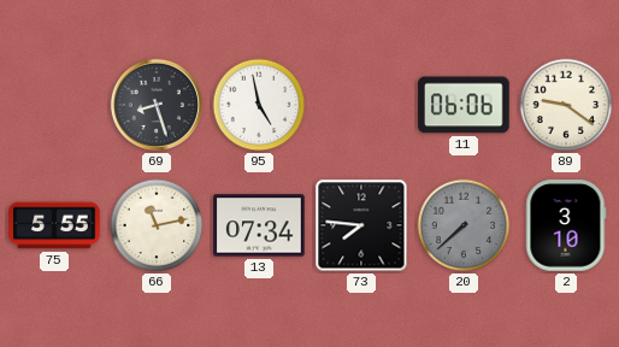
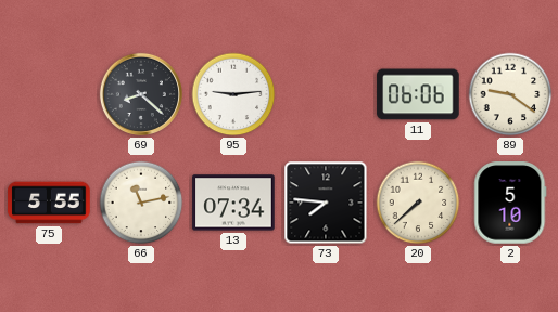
69: 8:27 -> 8:22 (141, 94)
95: 4:58 -> 9:14 (233, 94)
20 dial: grey -> cream (418, 203)
2: 3:10 -> 5:10 (510, 203)
